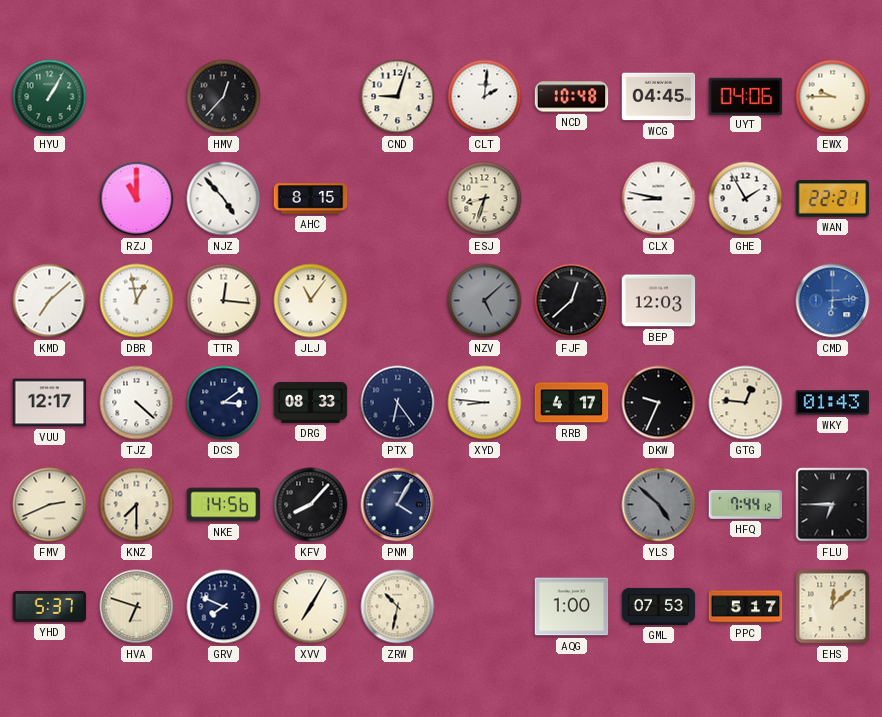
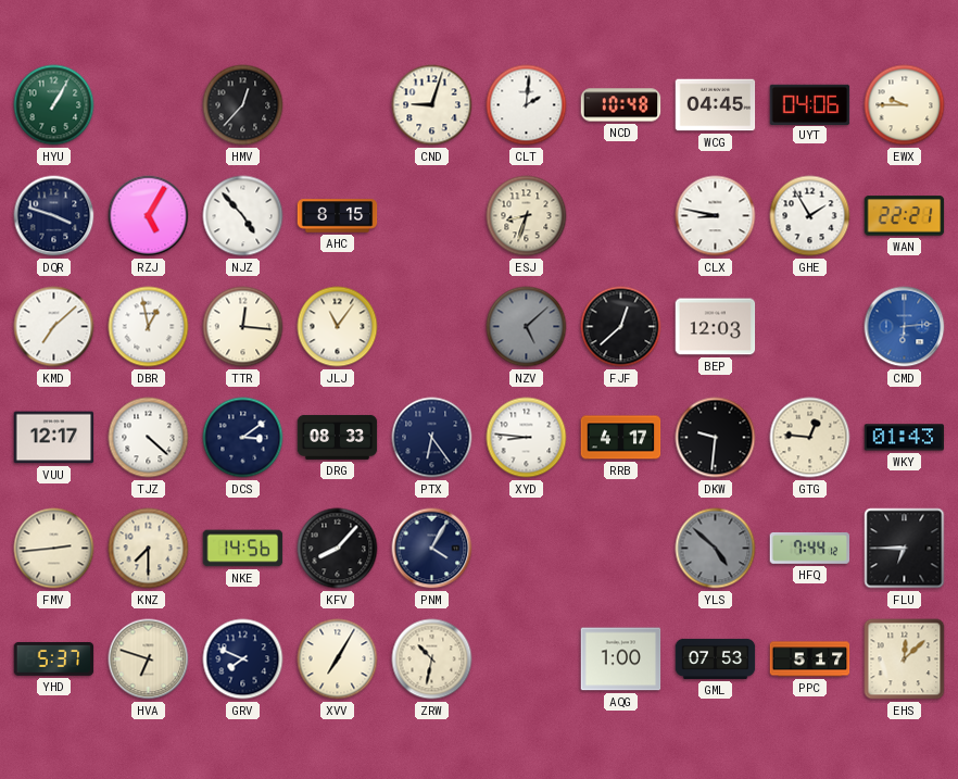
DQR: none -> 3:48 (54, 216)
RZJ: 11:00 -> 5:05 (149, 216)
DKW: 9:34 -> 9:31 (716, 438)
FMV: 2:41 -> 2:44 (54, 549)
